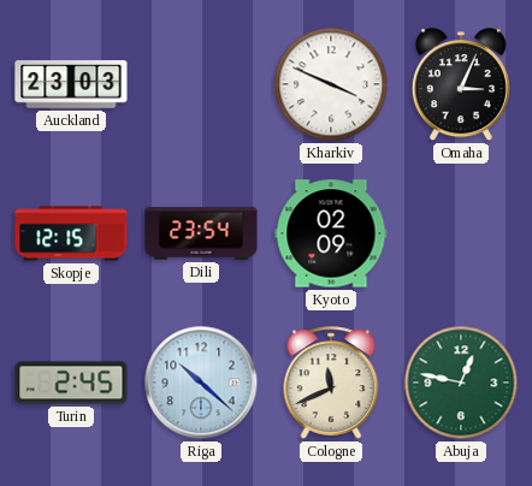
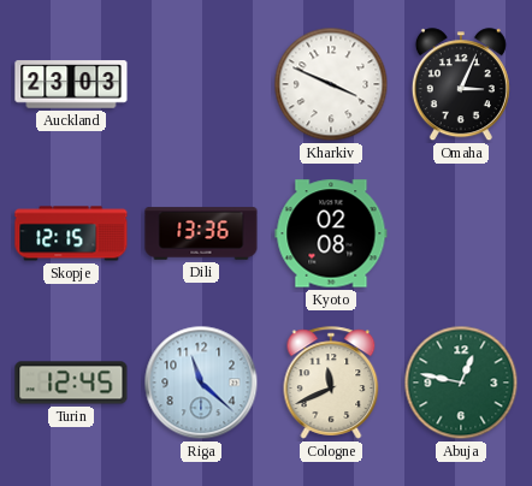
Dili: 23:54 -> 13:36 (201, 233)
Kyoto: 02:09 -> 02:08 (331, 233)
Turin: 2:45 -> 12:45 (71, 383)
Riga: 10:22 -> 11:22 (201, 383)
